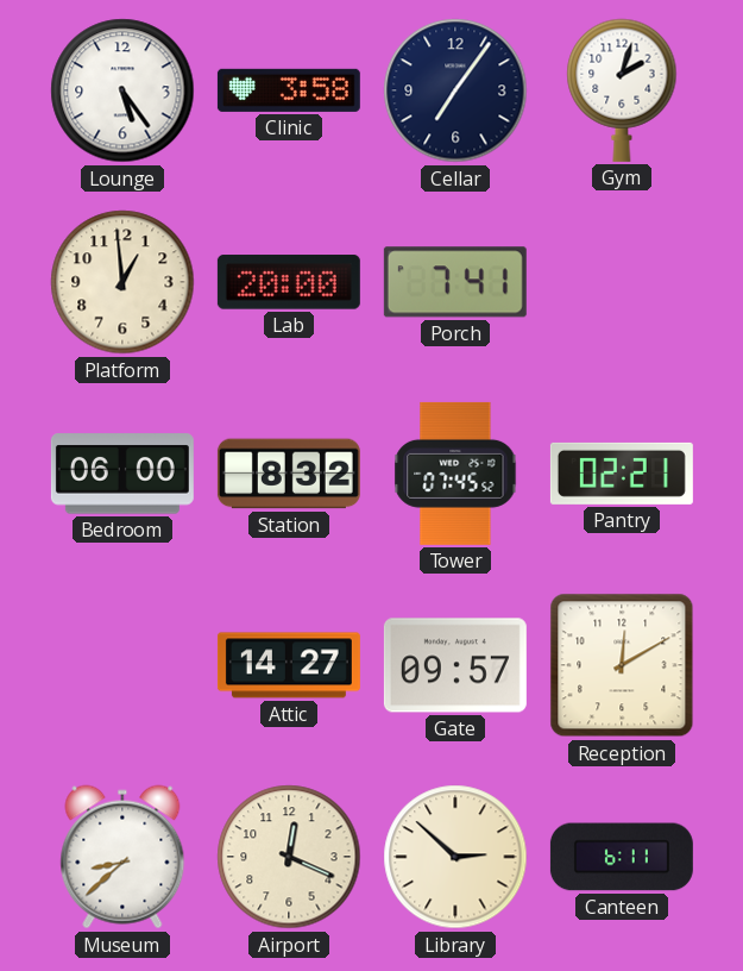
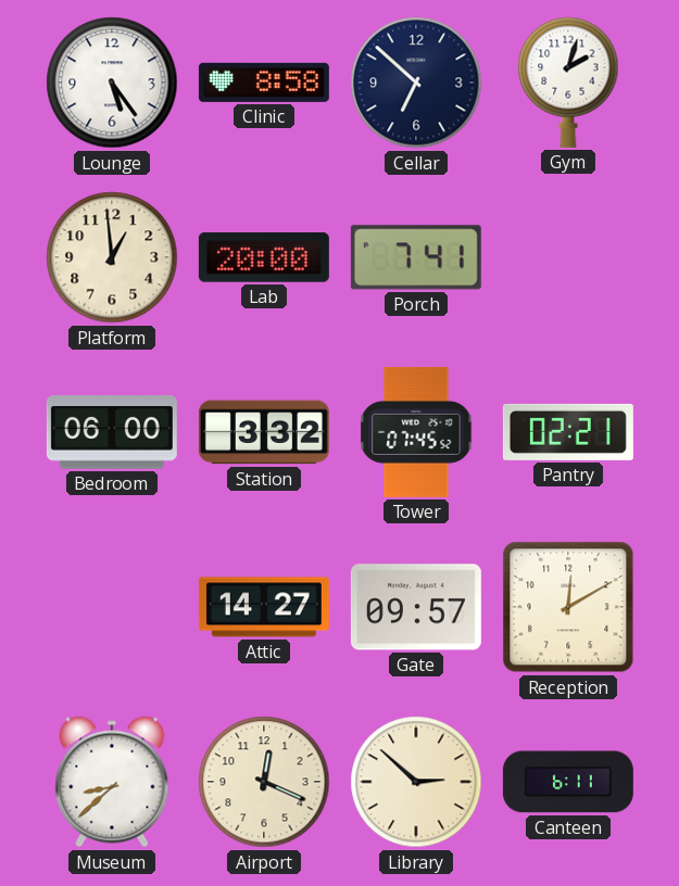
Clinic: 3:58 -> 8:58 (264, 83)
Cellar: 7:06 -> 6:52 (416, 83)
Station: 8:32 -> 3:32 (264, 432)
